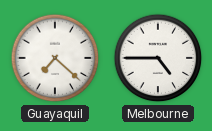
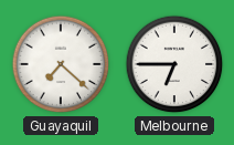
Melbourne: 4:45 -> 6:45 (174, 64)
